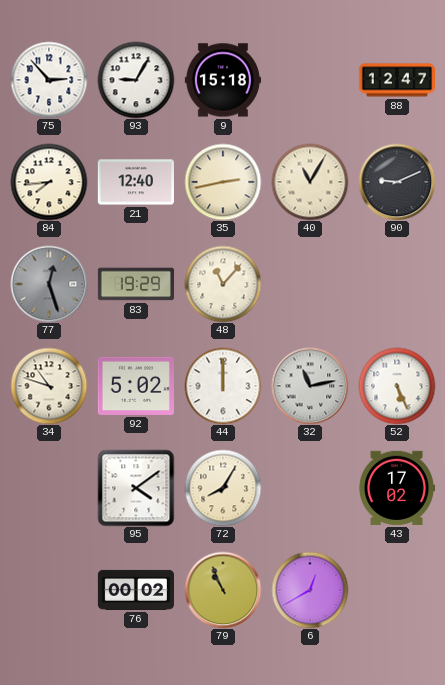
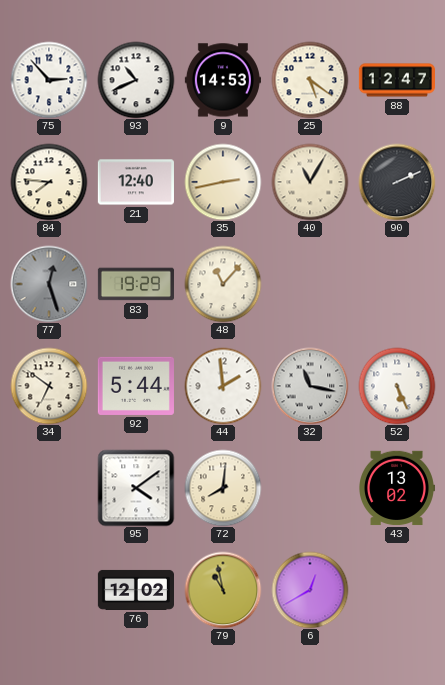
93: 9:05 -> 10:41 (136, 80)
9: 15:18 -> 14:53 (223, 80)
25: none -> 5:21 (310, 80)
84: 7:44 -> 7:46 (49, 182)
90: 9:11 -> 2:11 (397, 182)
34: 10:48 -> 6:51 (49, 386)
92: 5:02 -> 5:44 (136, 386)
44: 12:00 -> 1:59 (223, 386)
32: 11:13 -> 11:17 (310, 386)
72: 8:05 -> 8:01 (223, 488)
43: 17:02 -> 13:02 (397, 488)
76: 00:02 -> 12:02 (135, 590)
79: 10:56 -> 10:58 (223, 590)
